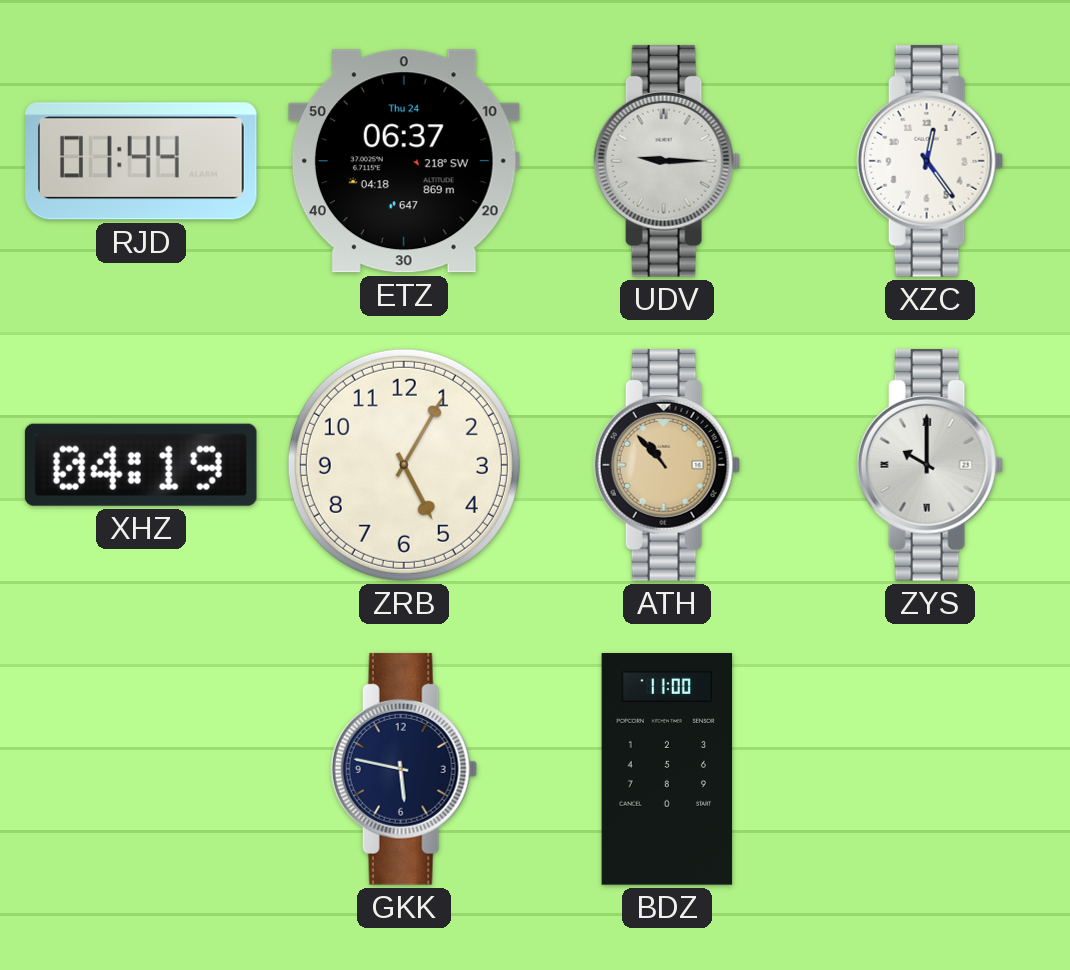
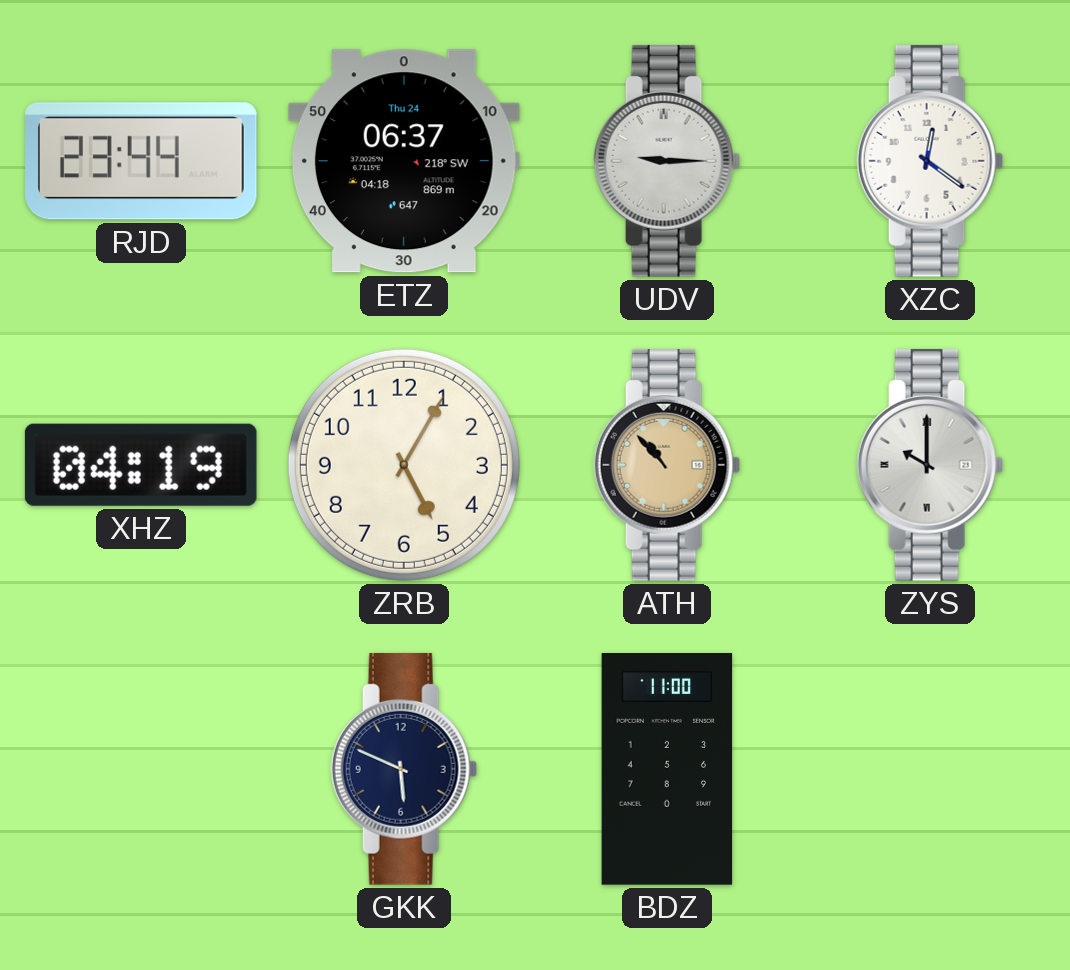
RJD: 01:44 -> 23:44 (142, 161)
XZC: 12:24 -> 12:21 (930, 161)
GKK: 5:47 -> 5:49 (404, 769)
